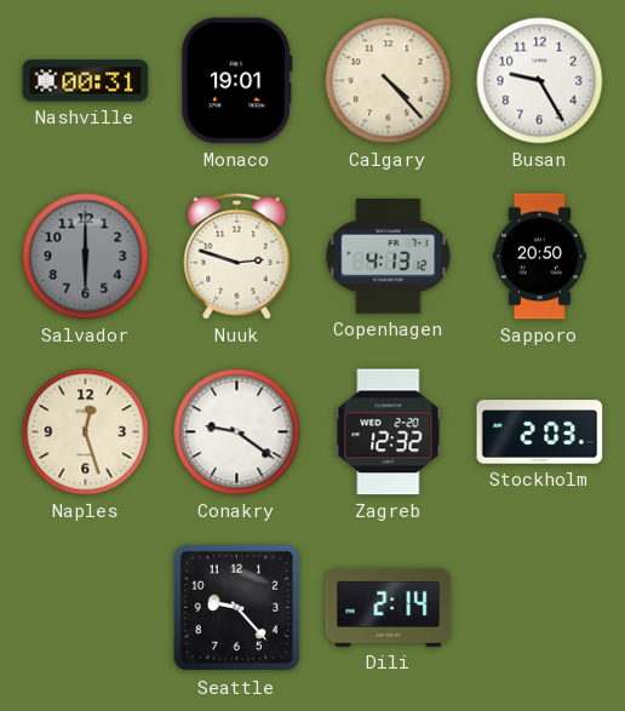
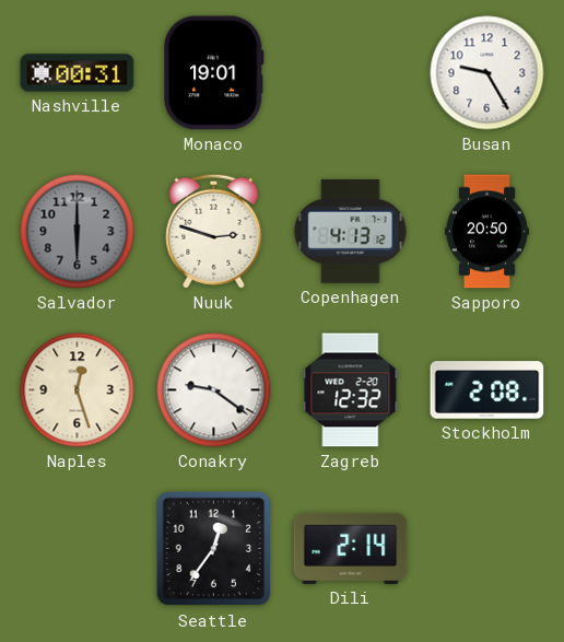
Calgary: 4:23 -> none (389, 81)
Stockholm: 2:03 -> 2:08 (487, 390)
Seattle: 9:23 -> 12:36 (214, 549)
